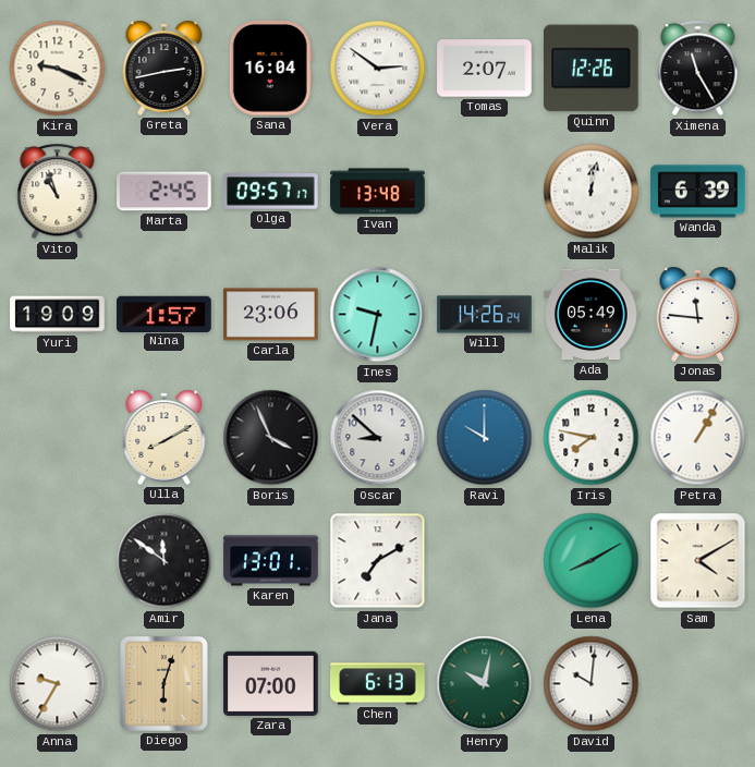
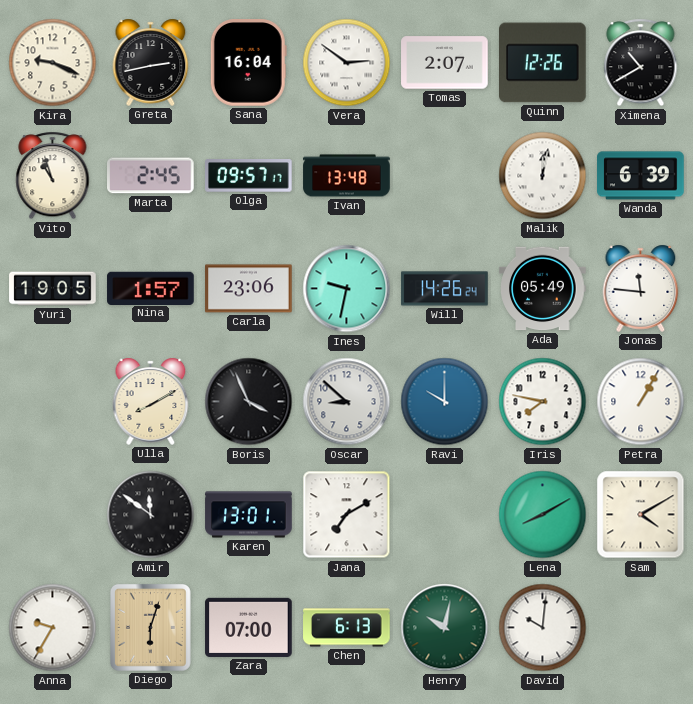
Ximena: 11:25 -> 10:40 (641, 63)
Yuri: 19:09 -> 19:05 (53, 289)
